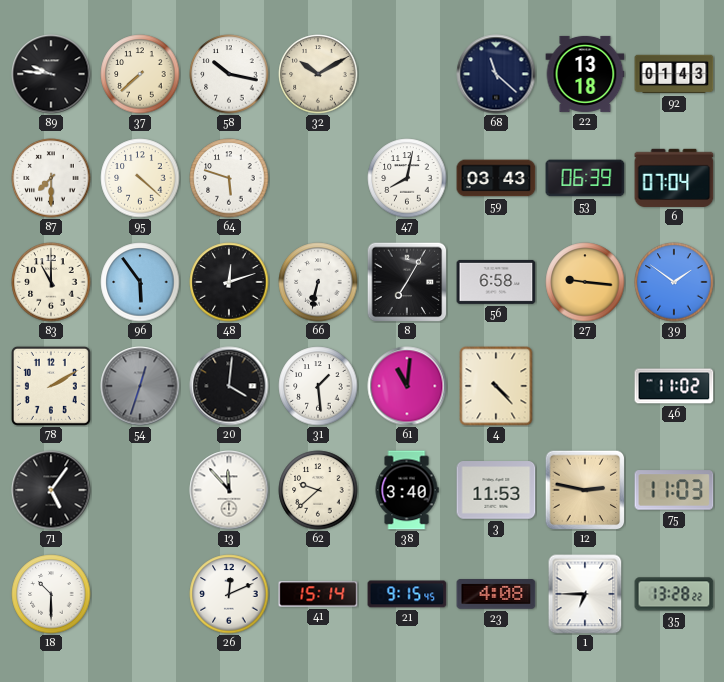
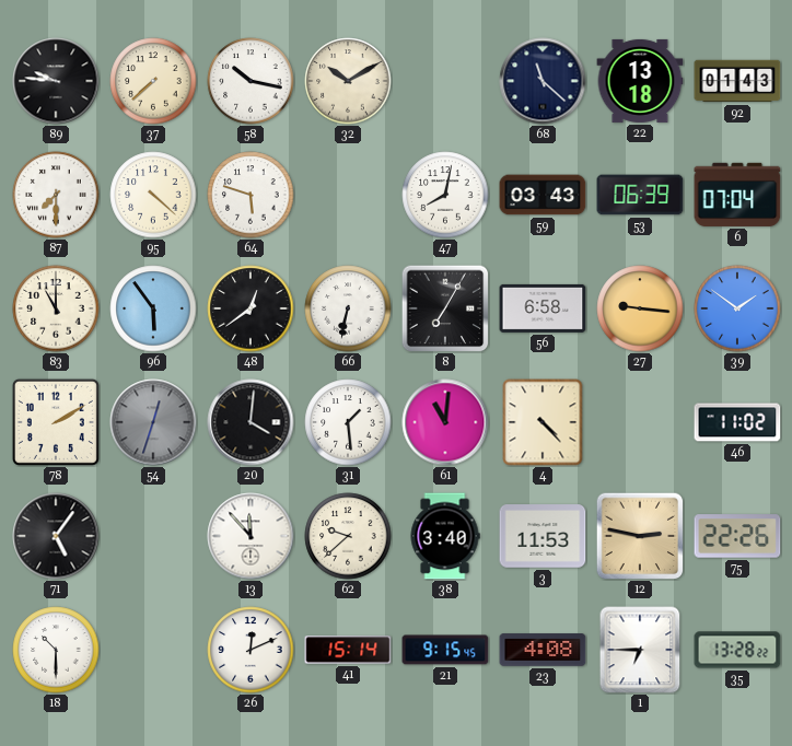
48: 12:12 -> 12:39 (251, 308)
75: 11:03 -> 22:26 (737, 536)
